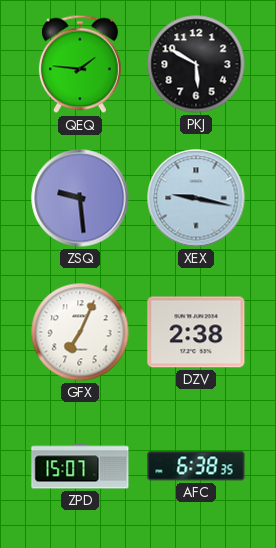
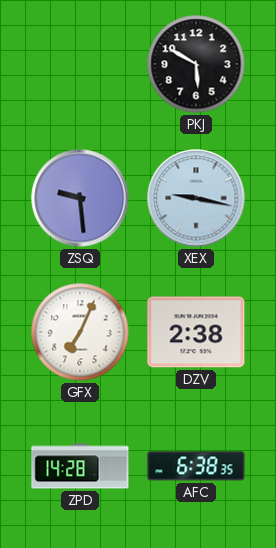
QEQ: 1:46 -> none (80, 64)
ZPD: 15:07 -> 14:28 (80, 466)
